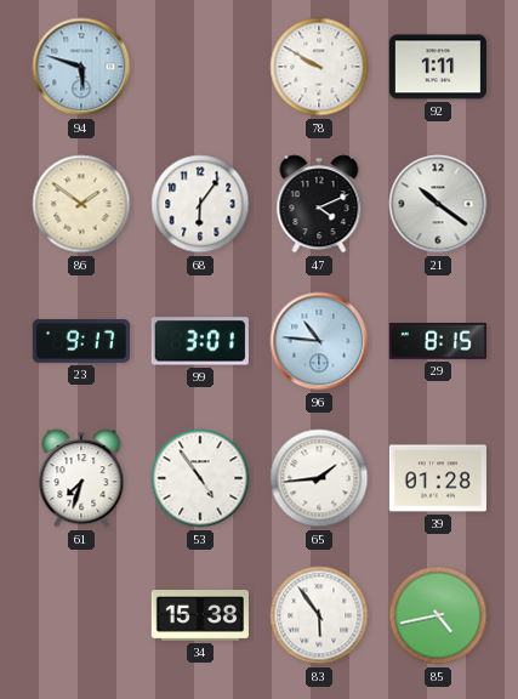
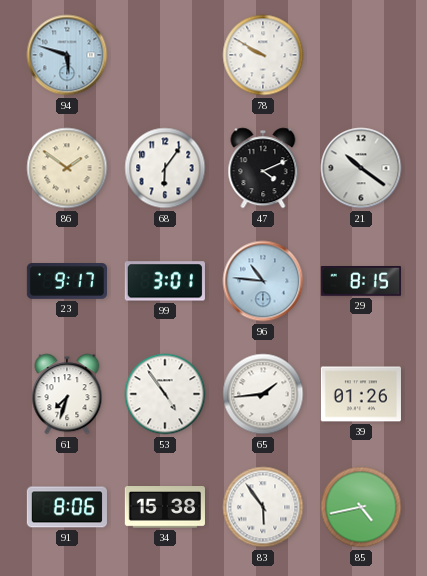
92: 1:11 -> none (438, 67)
39: 01:28 -> 01:26 (361, 394)
91: none -> 8:06 (66, 507)
